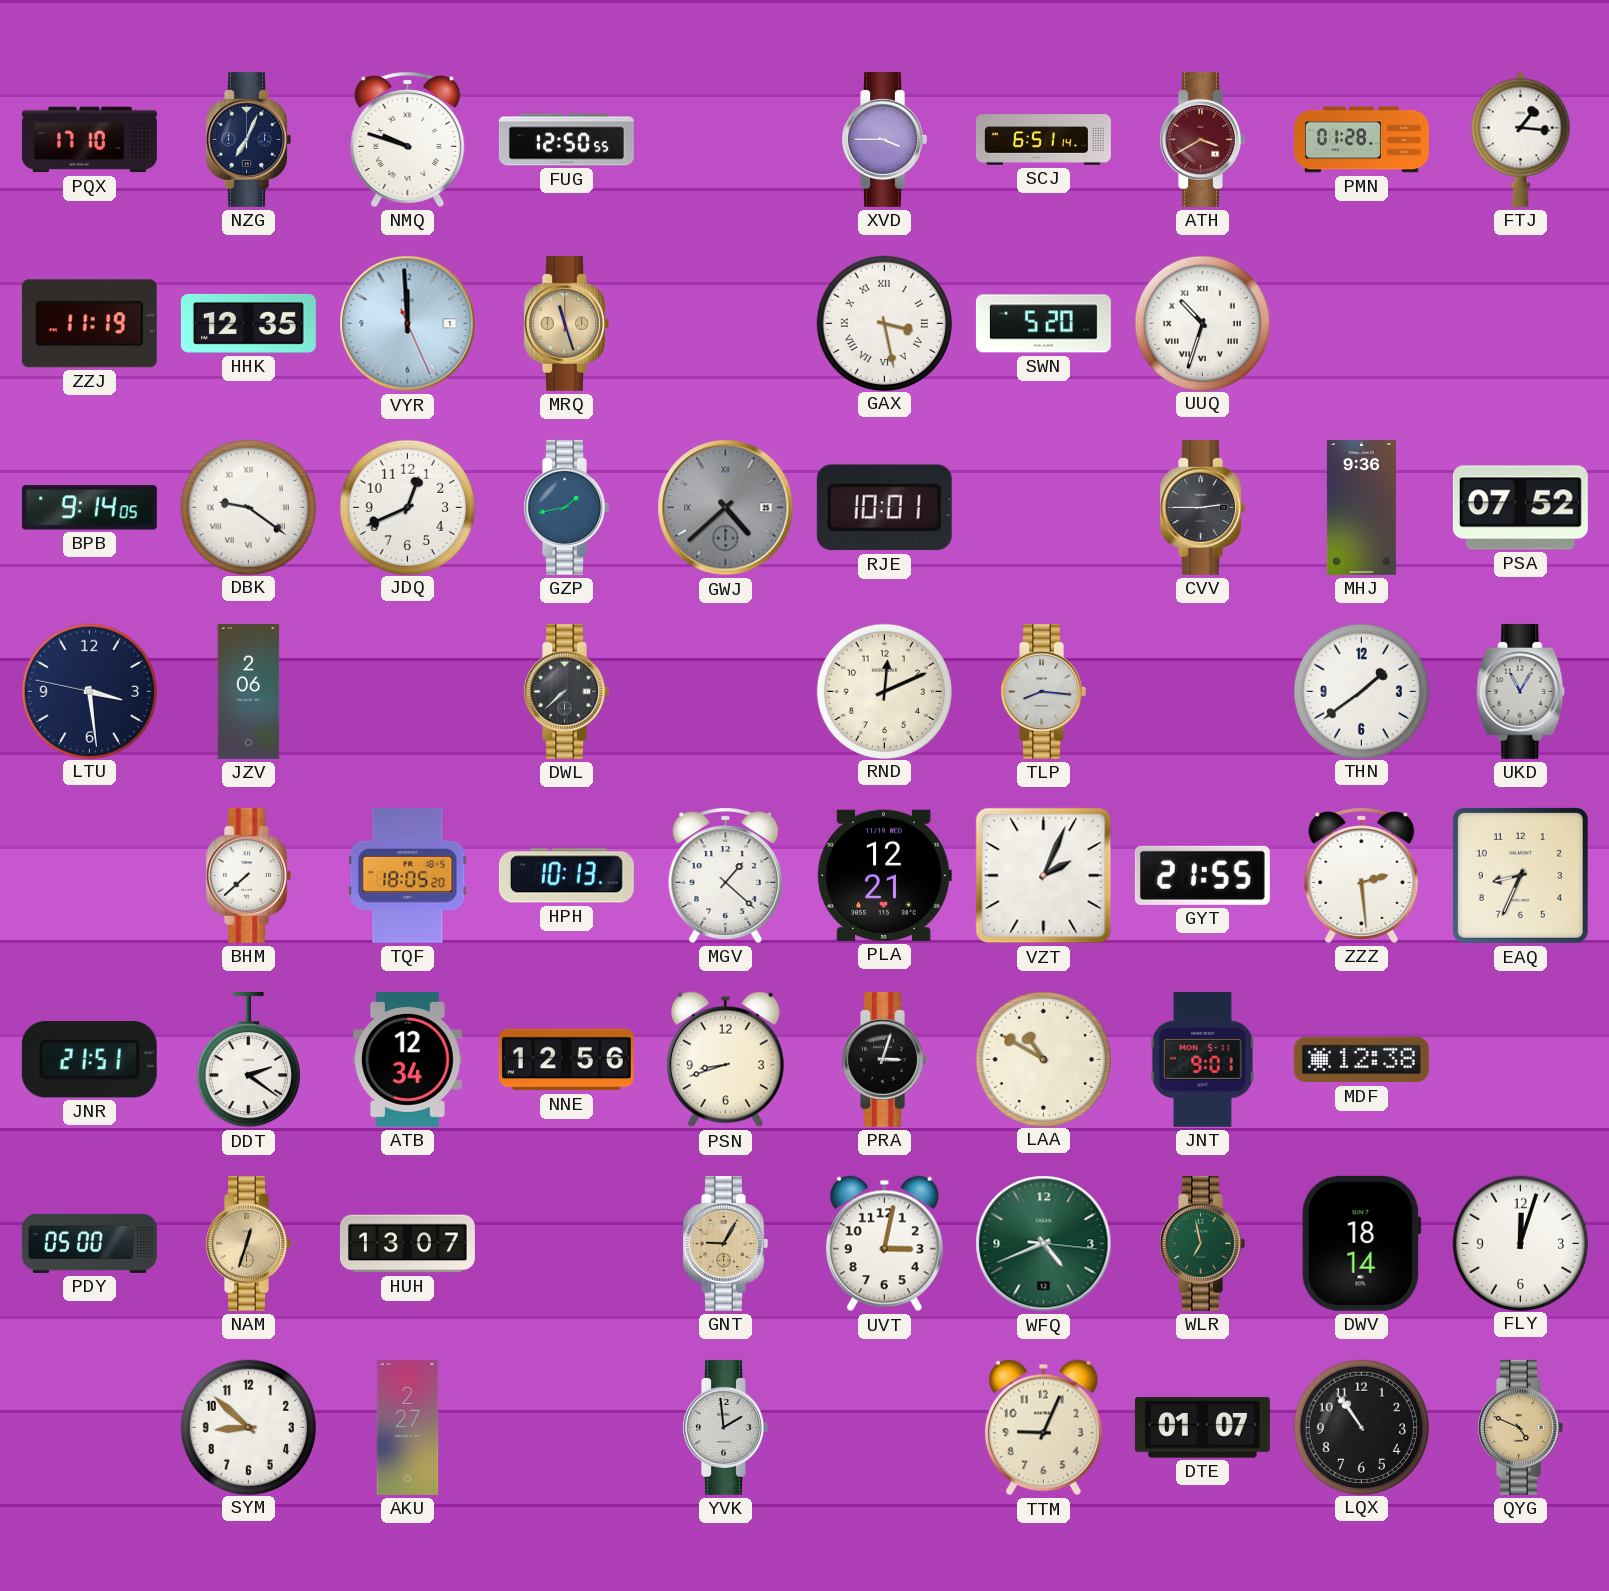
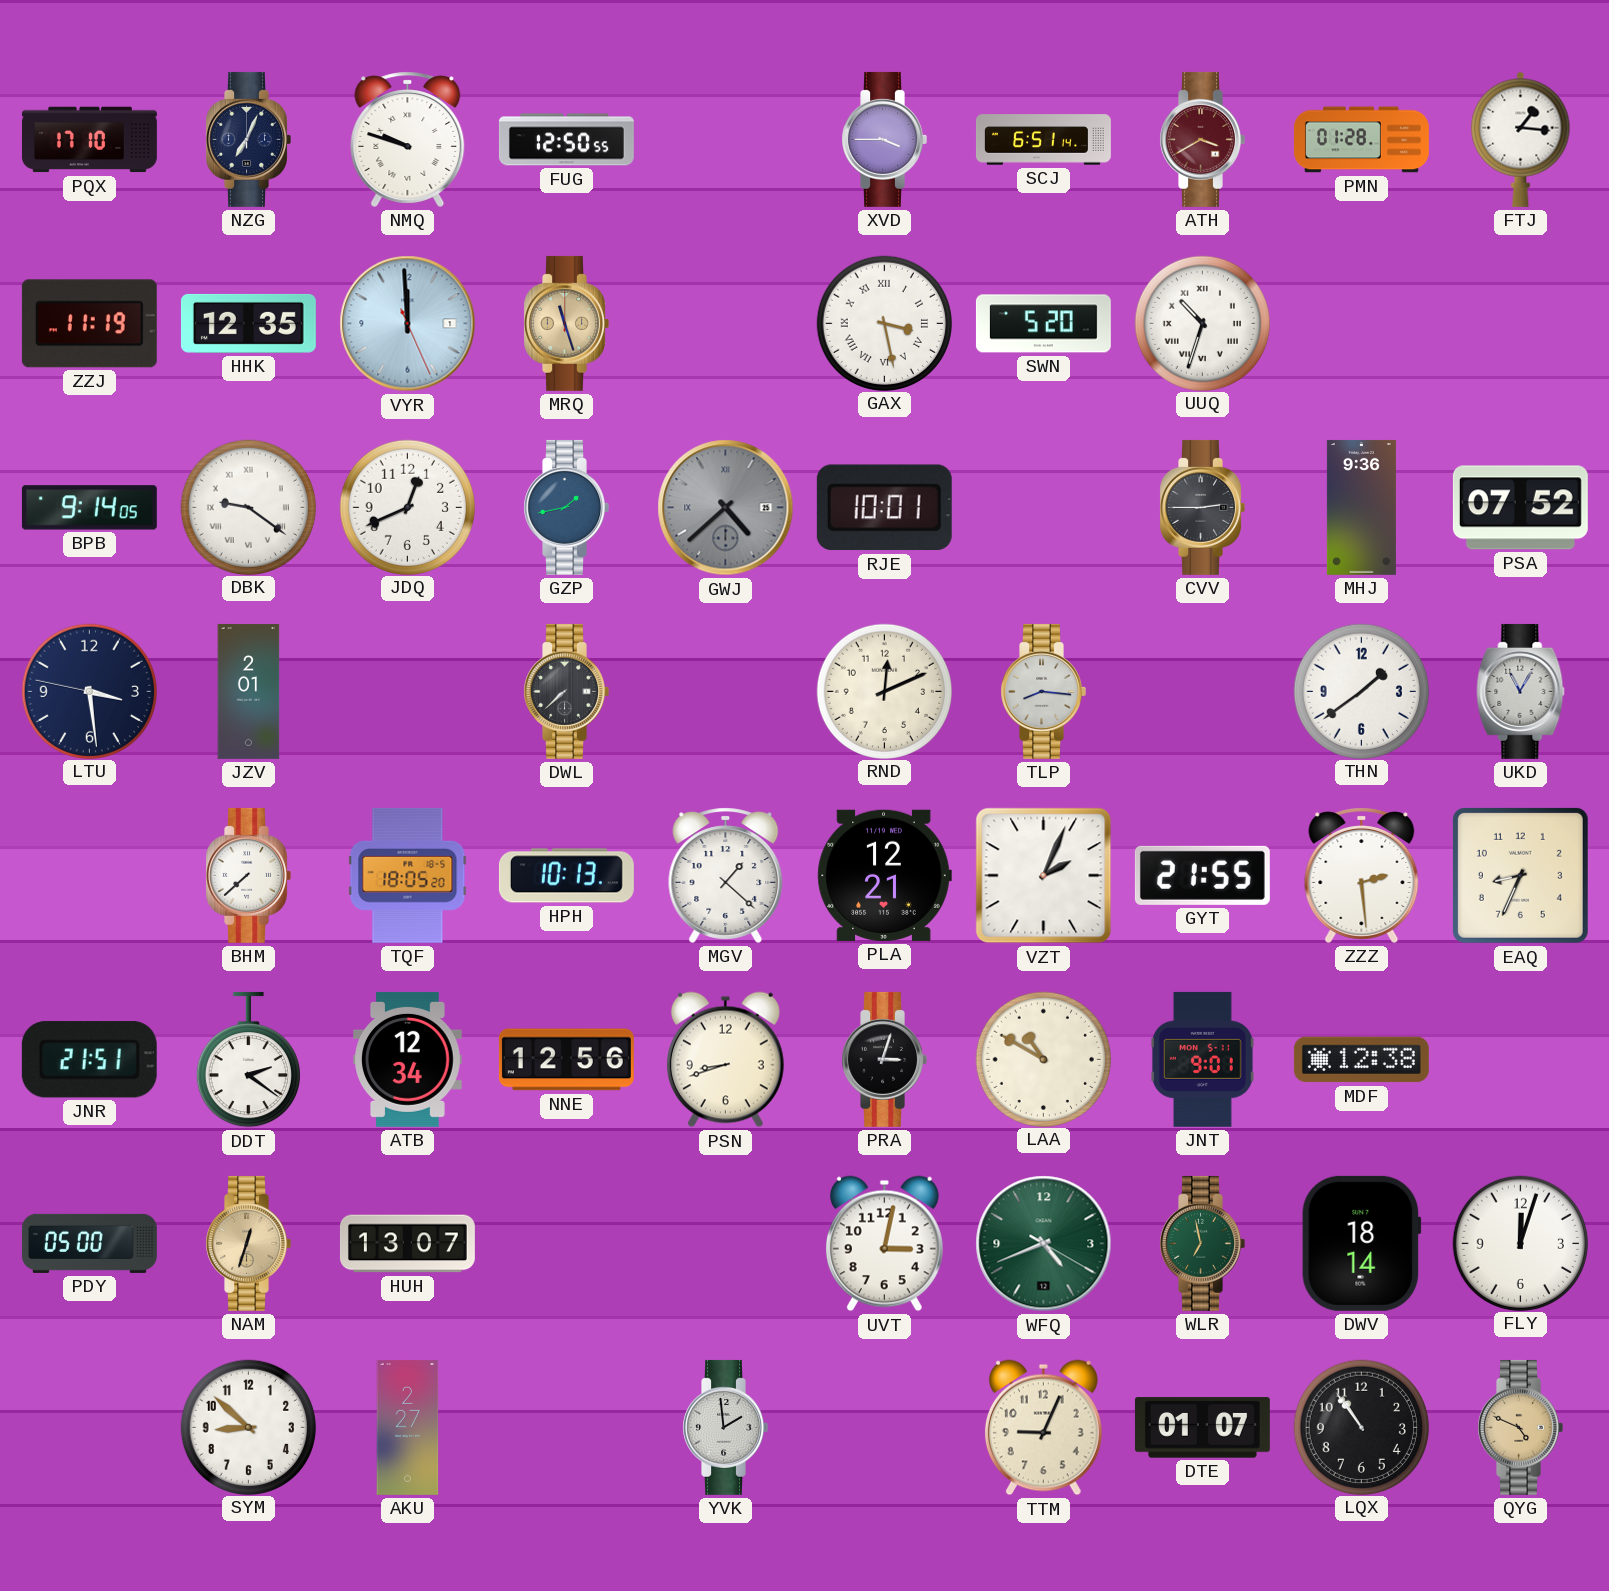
JZV: 2:06 -> 2:01 (249, 691)
GNT: 9:05 -> none (725, 1243)
WFQ: 4:41:16 -> 4:41:20 (1044, 1244)
